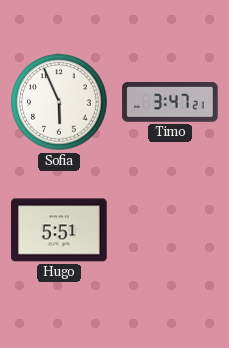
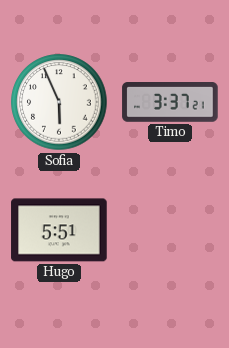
Timo: 3:47 -> 3:37 (170, 103)
